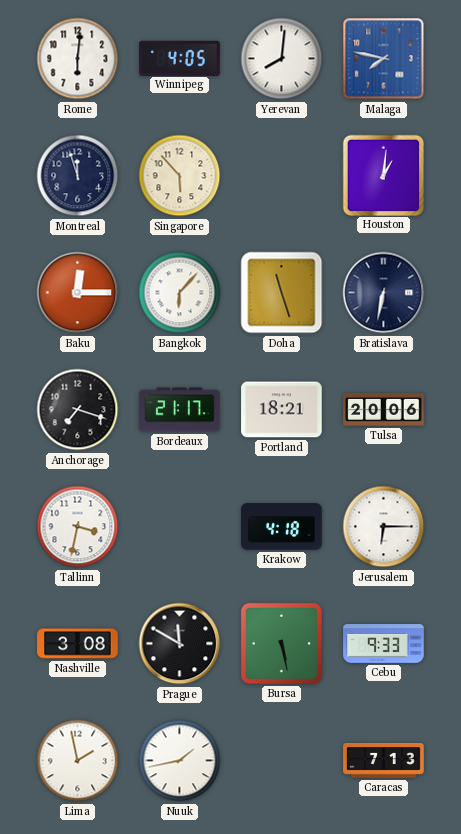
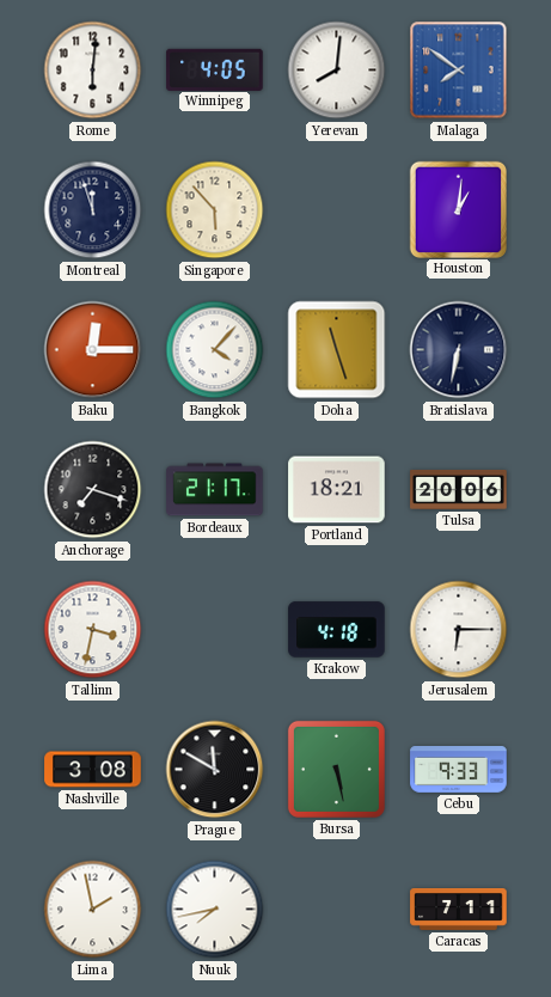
Malaga: 7:47 -> 7:51 (459, 71)
Bangkok: 6:07 -> 4:07 (215, 350)
Nuuk: 1:43 -> 7:43 (215, 910)
Caracas: 7:13 -> 7:11 (459, 910)
